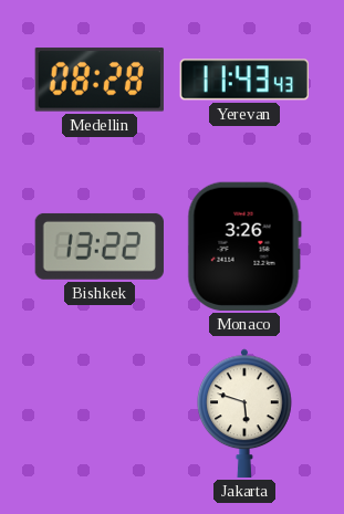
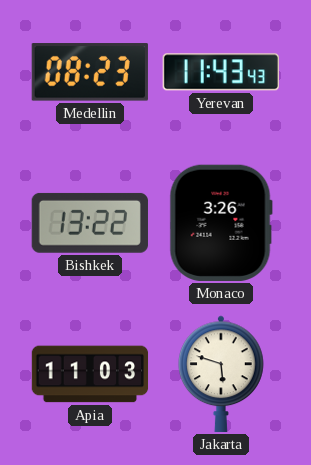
Medellin: 08:28 -> 08:23 (90, 72)
Apia: none -> 11:03 (90, 374)
